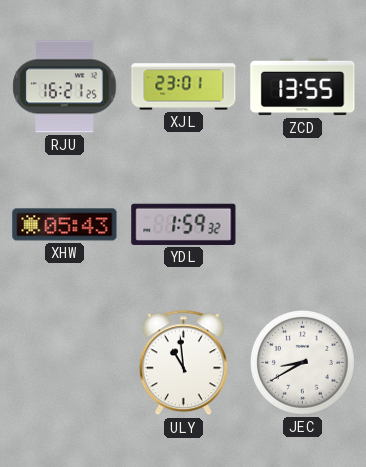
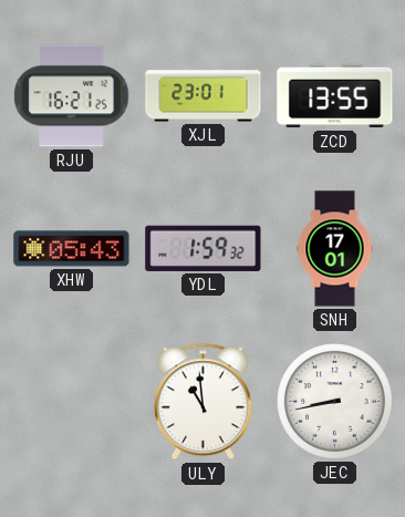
SNH: none -> 17:01 (335, 249)
JEC: 8:40 -> 8:43 (335, 402)
